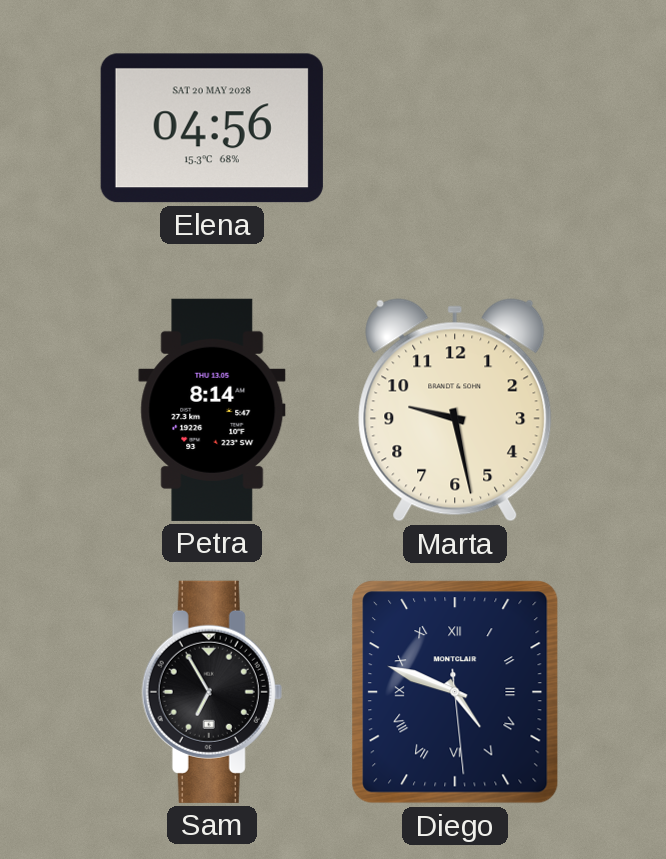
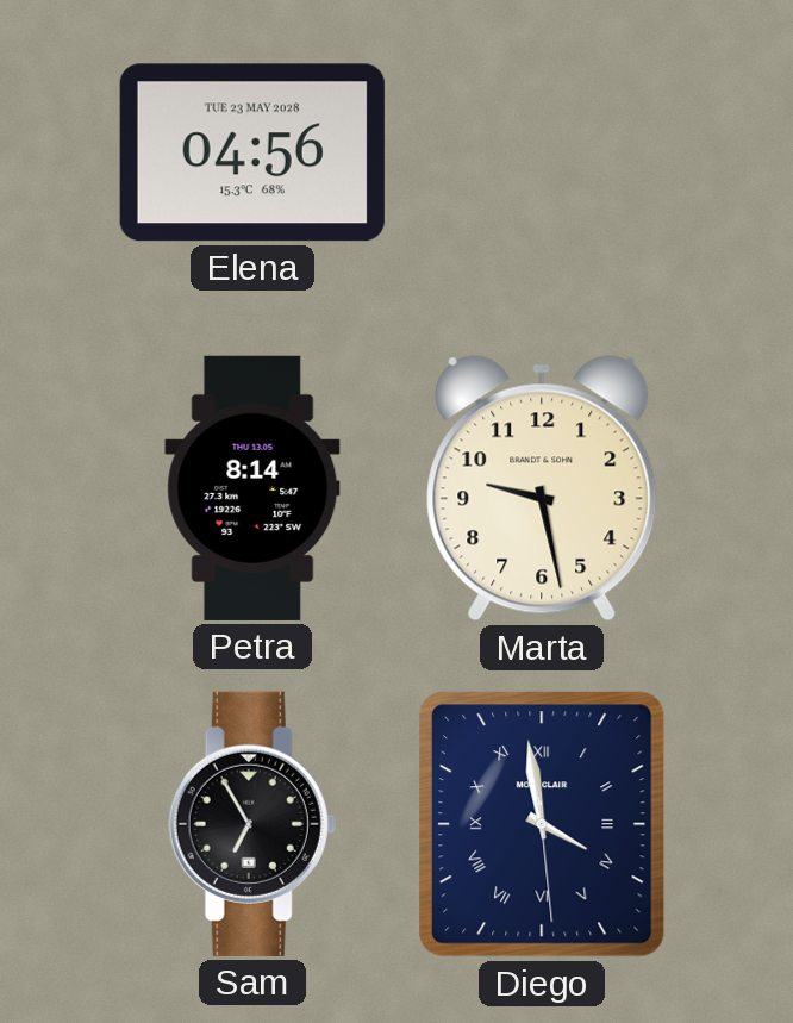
Elena date: SAT 20 MAY 2028 -> TUE 23 MAY 2028 (252, 152)
Diego: 4:48 -> 3:58 (542, 824)
